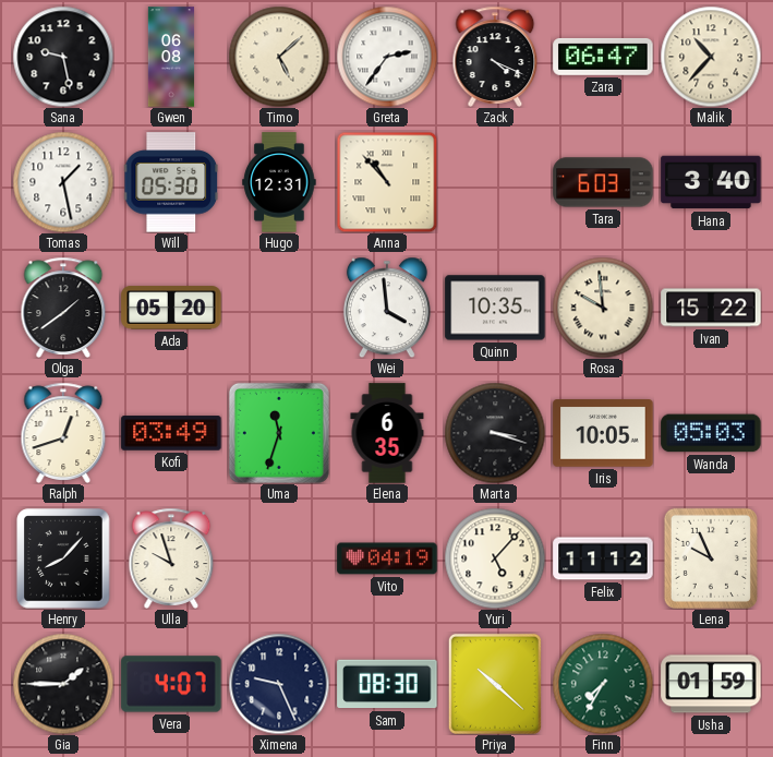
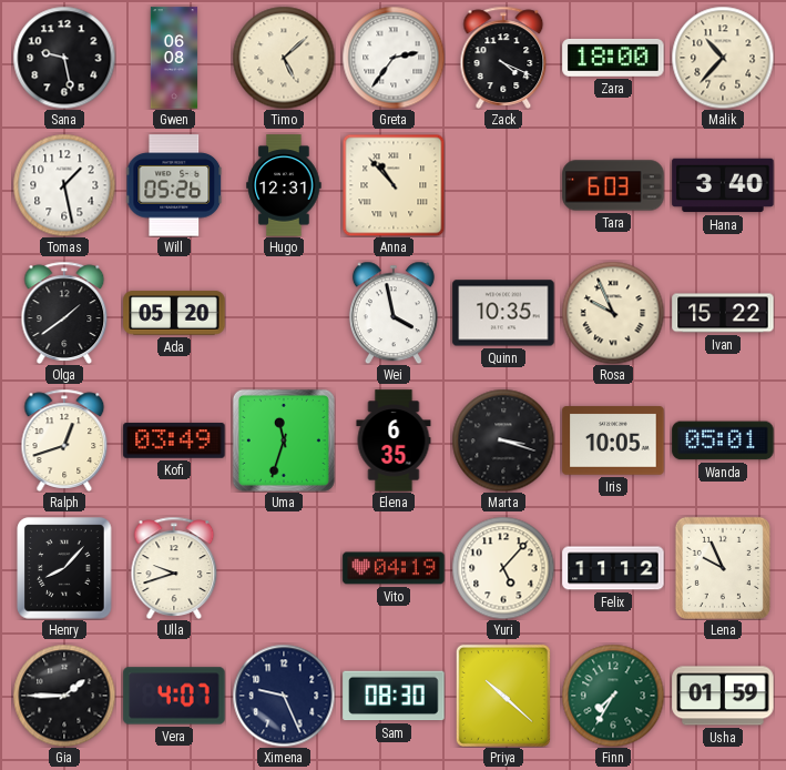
Zara: 06:47 -> 18:00 (613, 58)
Will: 05:30 -> 05:26 (175, 185)
Wei: 3:59 -> 3:58 (394, 313)
Rosa: 9:59 -> 9:56 (613, 313)
Wanda: 05:03 -> 05:01 (723, 440)
Ulla: 9:57 -> 9:42 (174, 568)
